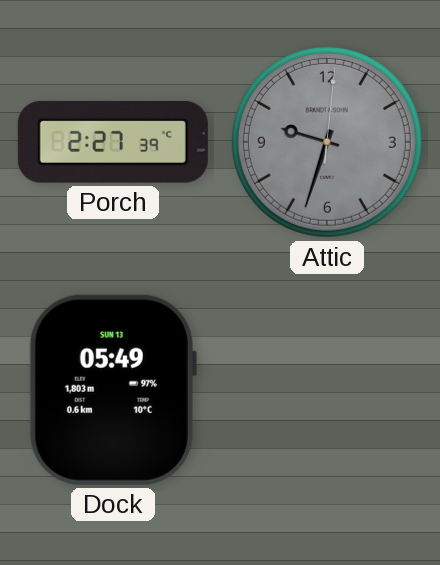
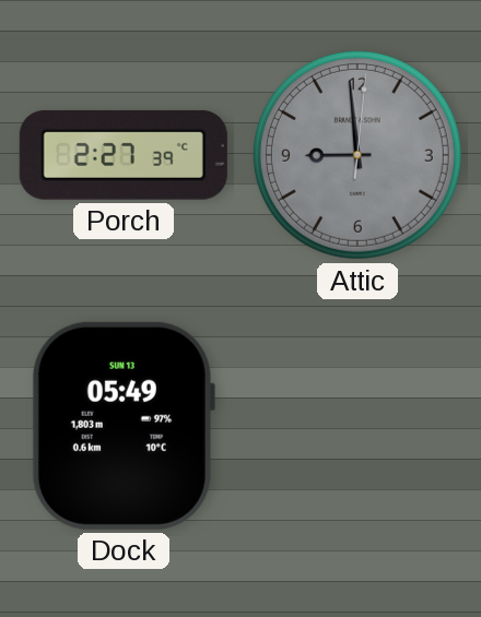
Attic: 9:33 -> 8:59 (357, 155)
